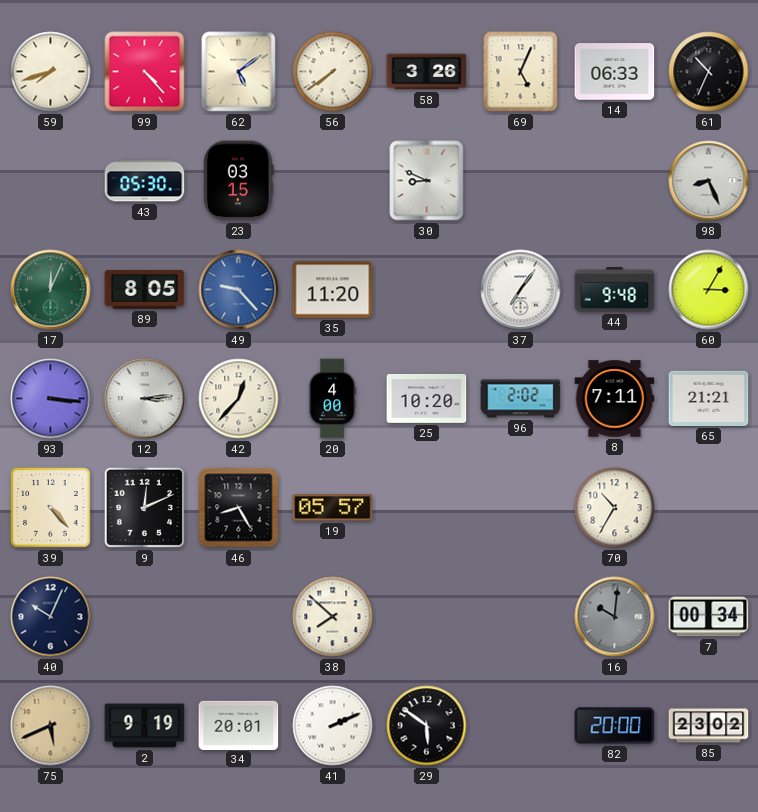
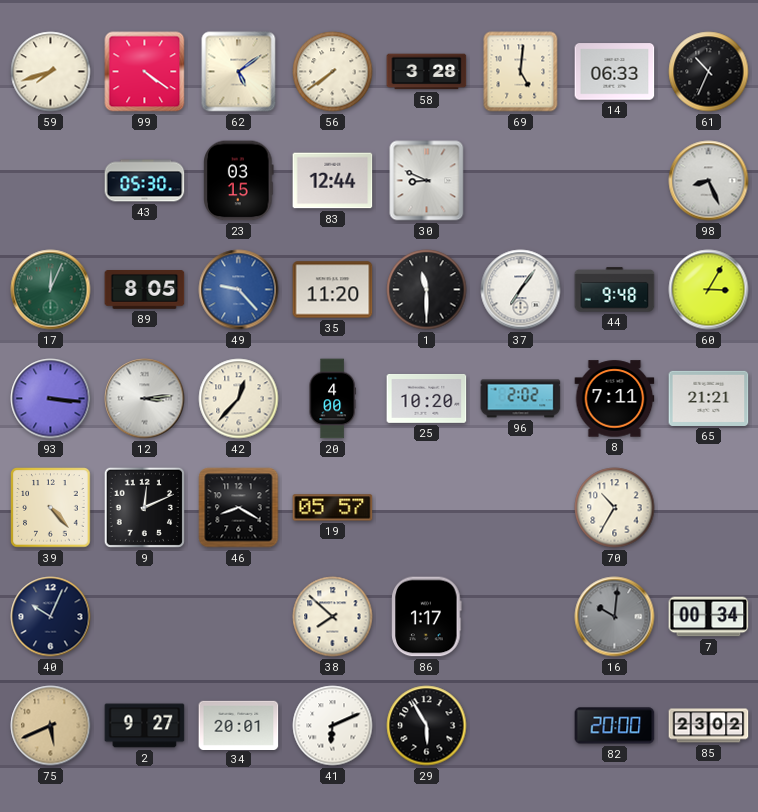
99: 4:23 -> 4:21 (145, 72)
58: 3:26 -> 3:28 (427, 72)
69: 5:04 -> 5:01 (521, 72)
83: none -> 12:44 (333, 181)
1: none -> 11:30 (427, 290)
46: 8:25 -> 8:20 (239, 508)
86: none -> 1:17 (427, 617)
2: 9:19 -> 9:27 (145, 726)
41: 2:11 -> 6:11 (333, 726)
29: 5:51 -> 5:55 (427, 726)
